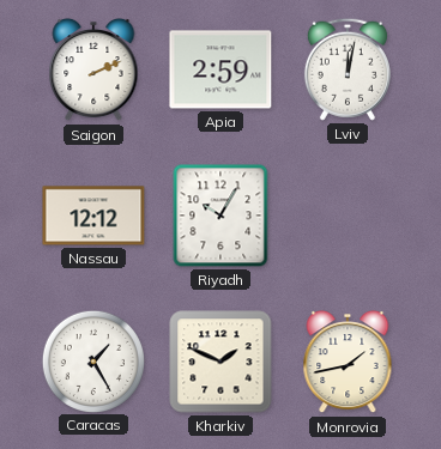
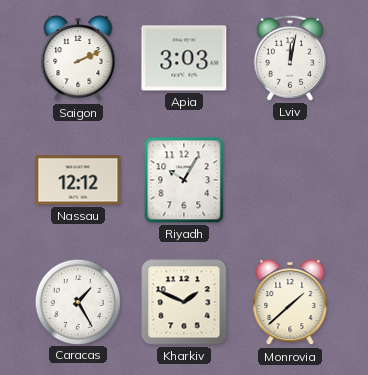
Apia: 2:59 -> 3:03 (184, 58)
Monrovia: 1:43 -> 1:38 (290, 302)
